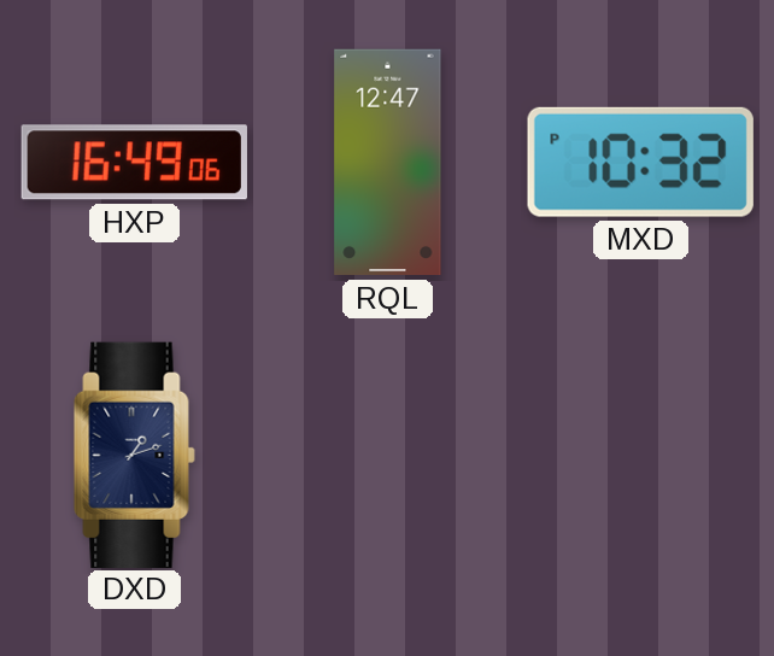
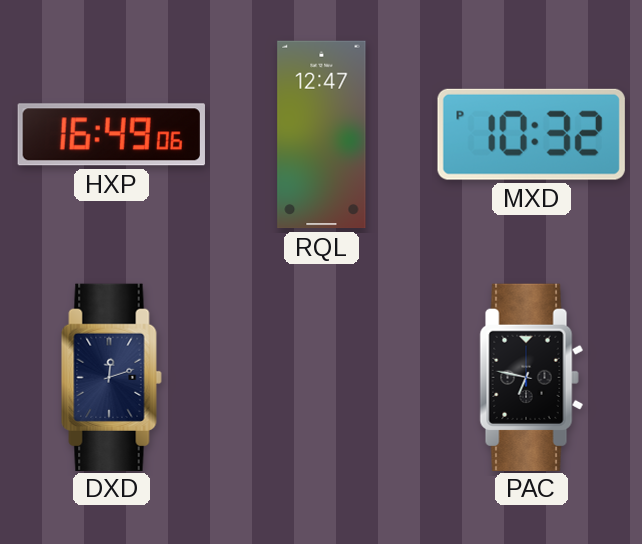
DXD: 1:12 -> 12:12 (112, 377)
PAC: none -> 6:47 (532, 377)
